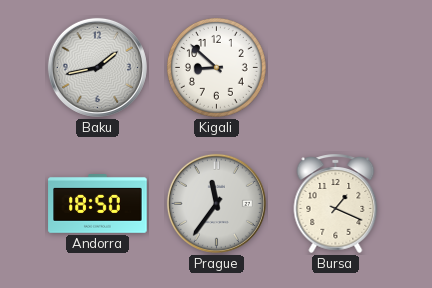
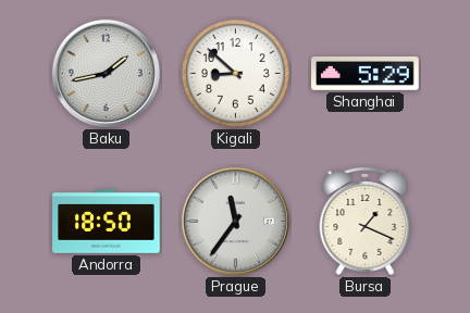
Shanghai: none -> 5:29 (366, 74)
